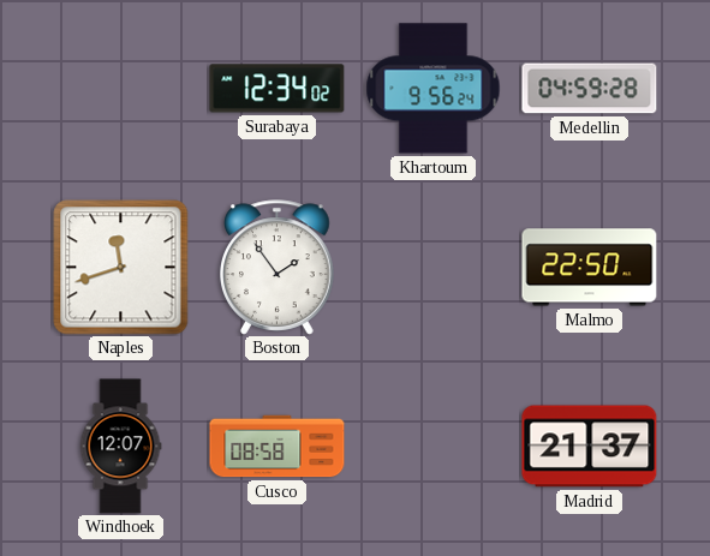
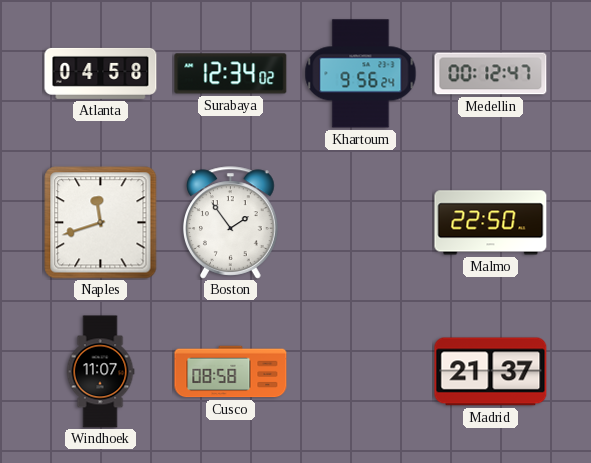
Atlanta: none -> 04:58 (101, 73)
Medellin: 04:59 -> 00:12 (491, 74)
Windhoek: 12:07 -> 11:07 (100, 372)
